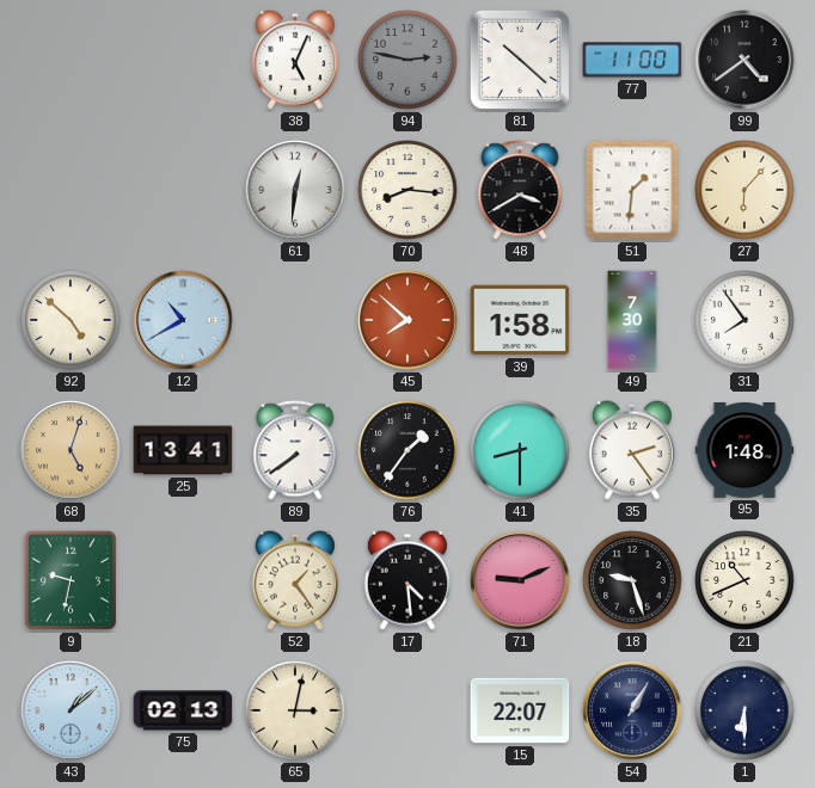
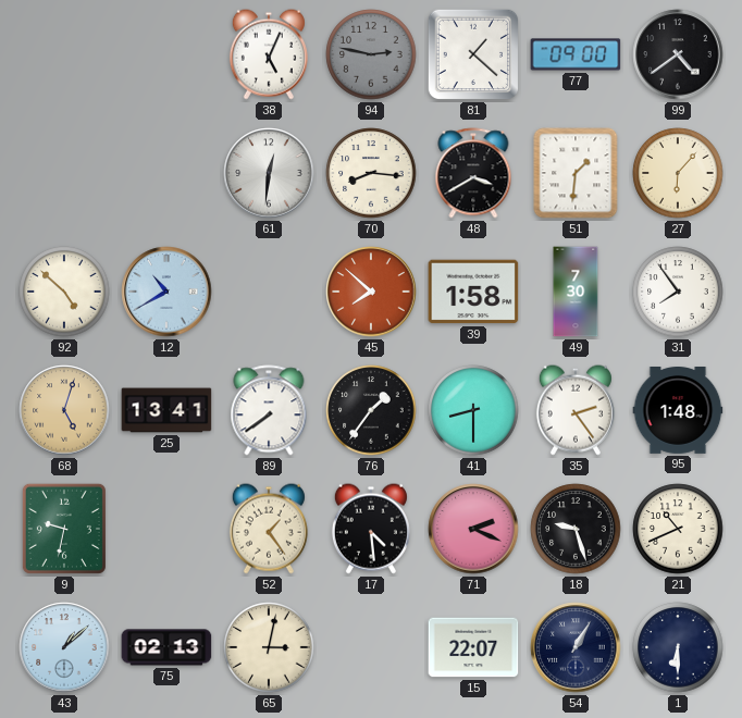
81: 10:22 -> 1:22 (473, 54)
77: 11:00 -> 09:00 (576, 54)
71: 9:11 -> 2:19 (473, 529)
